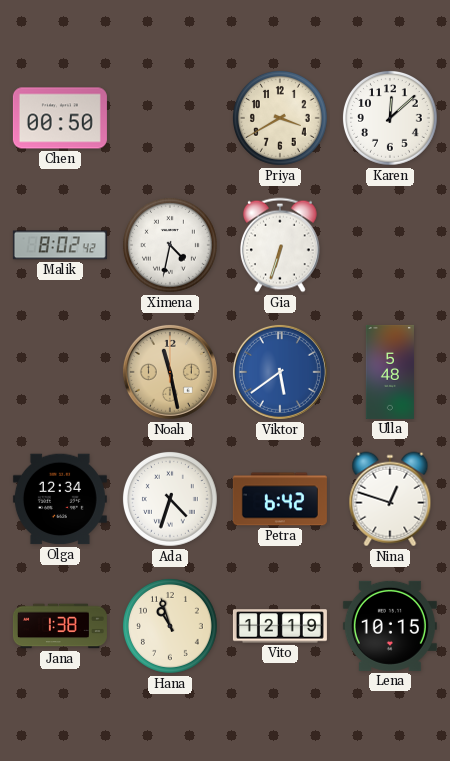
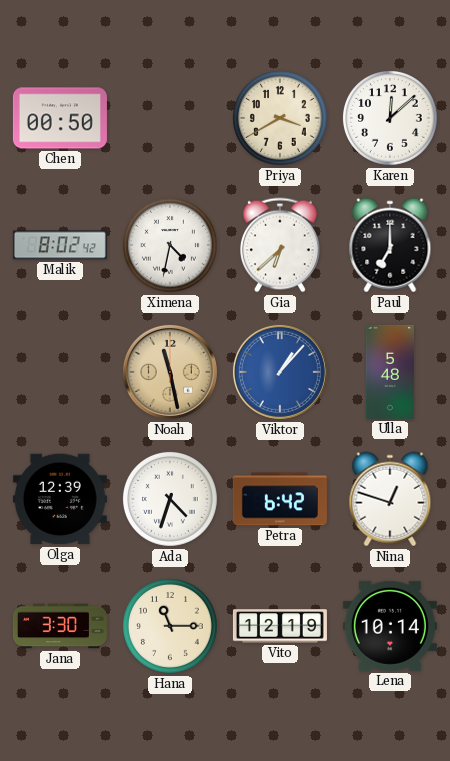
Gia: 6:33 -> 6:38 (281, 245)
Paul: none -> 7:00 (390, 245)
Viktor: 5:39 -> 1:07 (280, 372)
Olga: 12:34 -> 12:39 (60, 499)
Jana: 1:38 -> 3:30 (60, 626)
Hana: 10:57 -> 11:15 (171, 626)
Lena: 10:15 -> 10:14 (390, 626)
